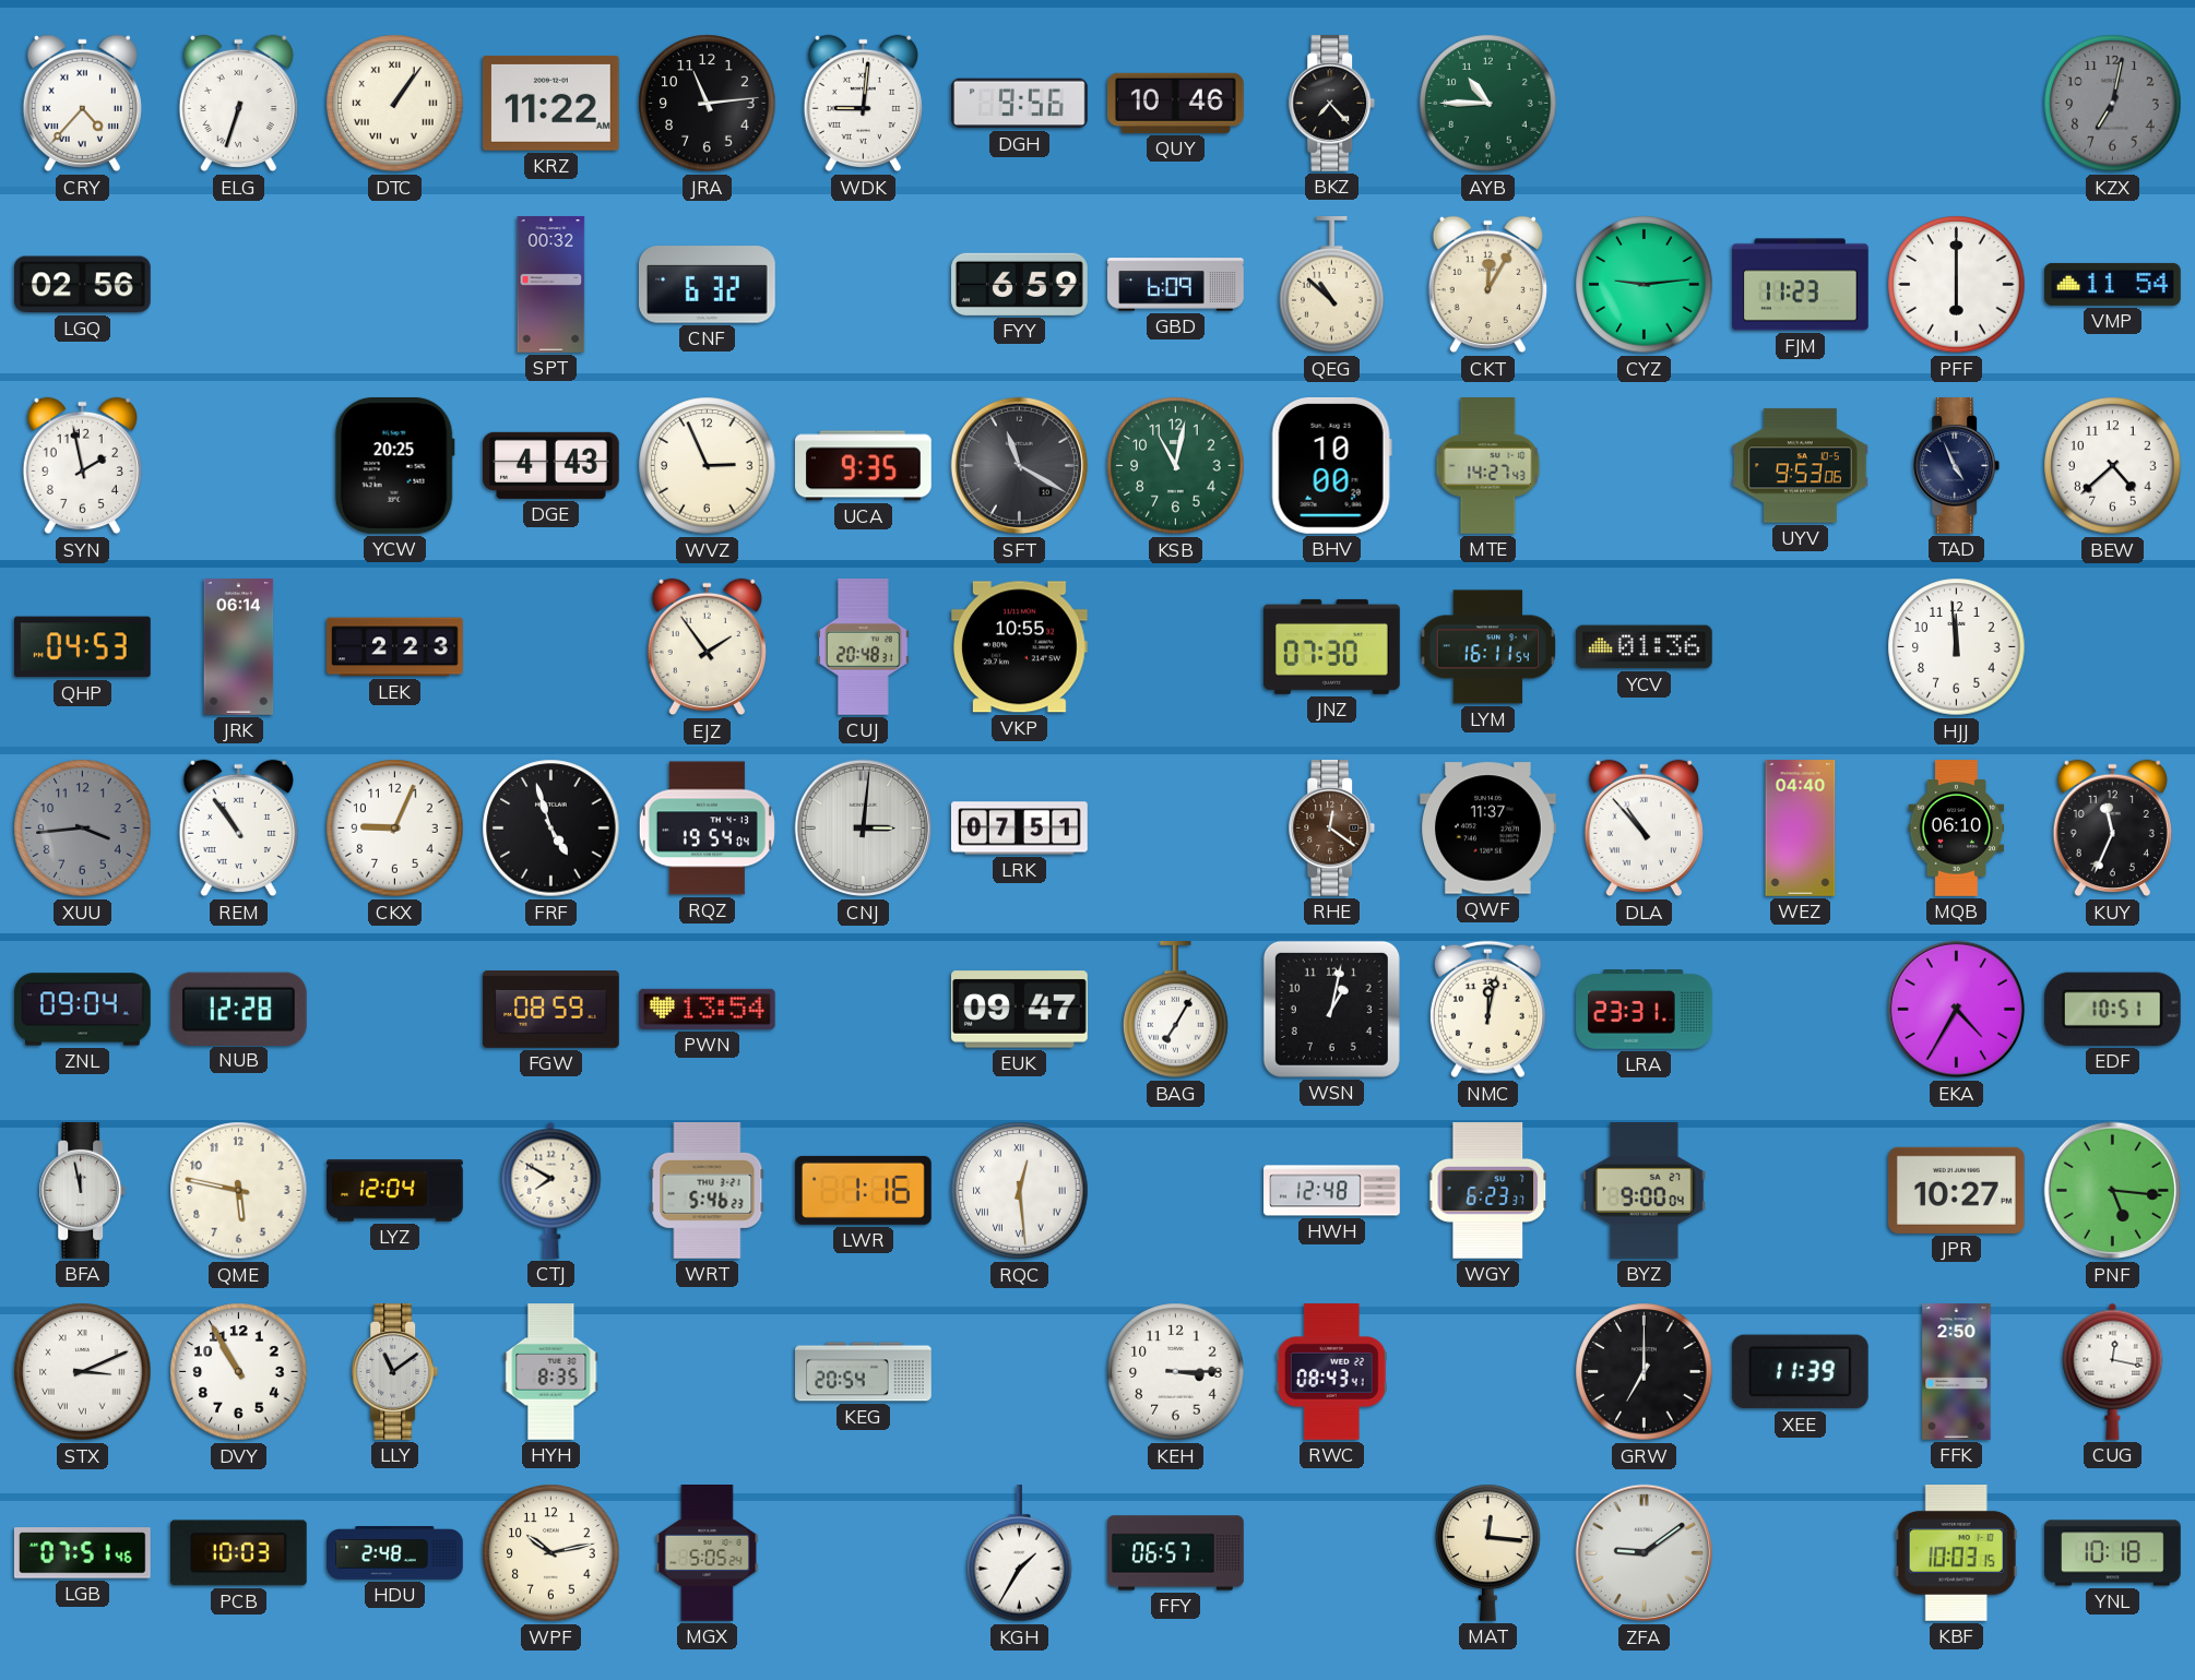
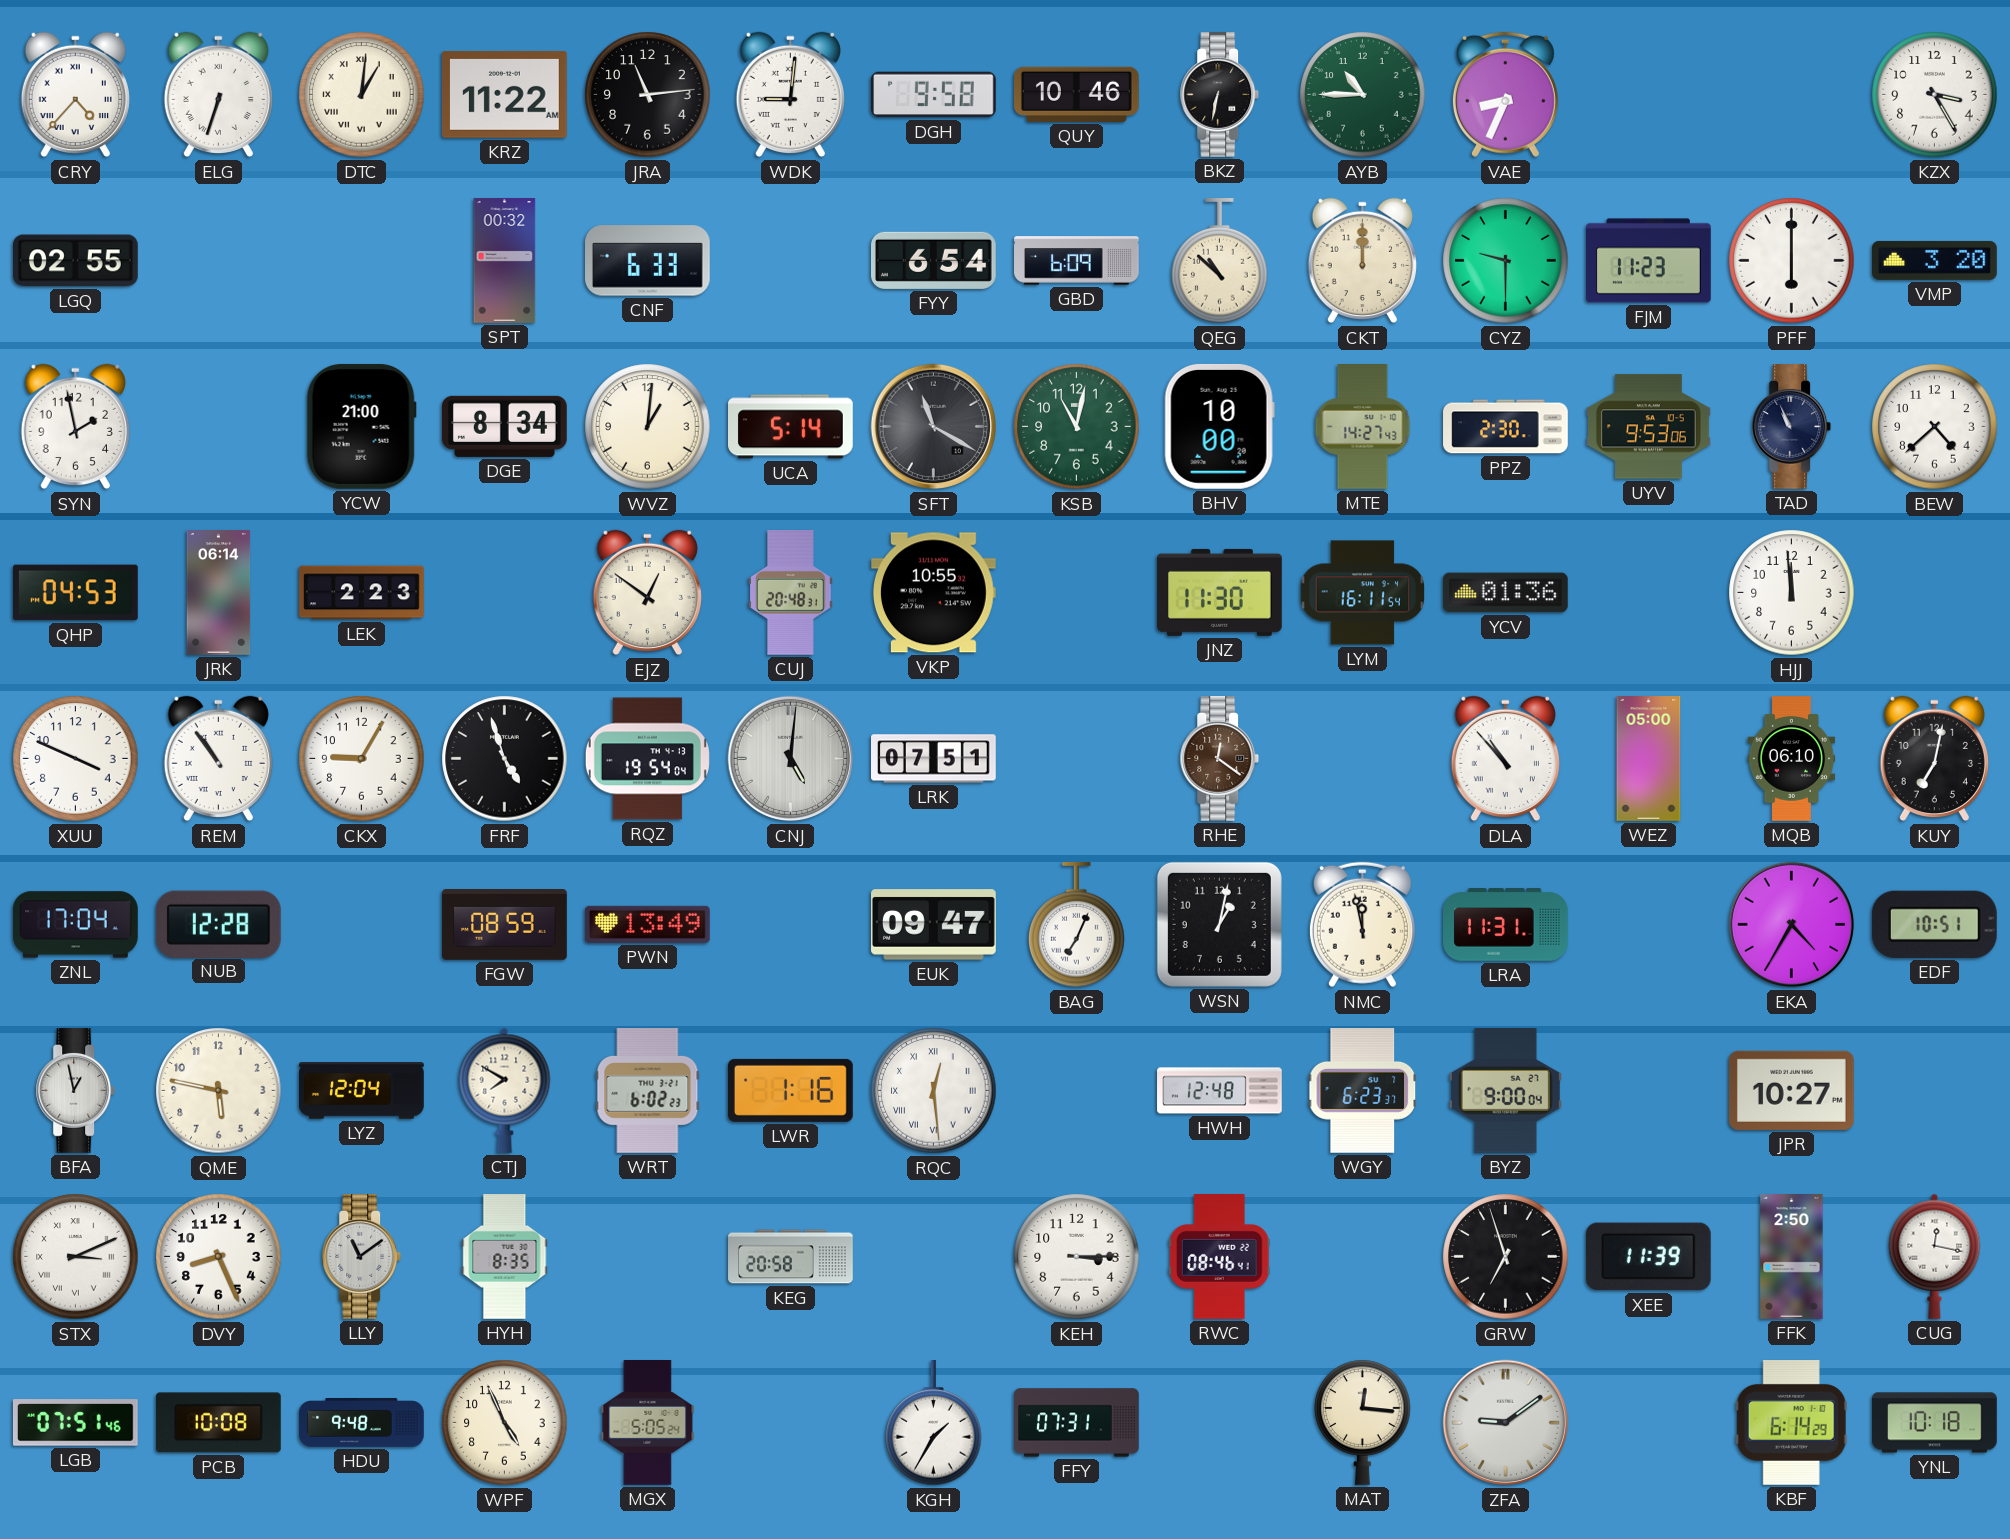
DTC: 1:06 -> 1:01 (362, 95)
DGH: 9:56 -> 9:58 (934, 95)
BKZ: 7:23 -> 6:32 (1220, 95)
VAE: none -> 8:34 (1505, 95)
KZX: 7:02 -> 3:25 (1935, 95)
KZX dial: grey -> white (1935, 95)
LGQ: 02:56 -> 02:55 (76, 261)
CNF: 6:32 -> 6:33 (648, 261)
FYY: 6:59 -> 6:54 (934, 260)
CKT: 12:05 -> 12:00 (1362, 261)
CYZ: 9:14 -> 9:30 (1506, 261)
VMP: 11:54 -> 3:20 (1935, 260)
YCW: 20:25 -> 21:00 (361, 426)
DGE: 4:43 -> 8:34 (504, 426)
WVZ: 2:56 -> 1:01 (648, 427)
UCA: 9:35 -> 5:14 (791, 427)
PPZ: none -> 2:30 (1506, 427)
TAD: 4:56 -> 10:56 (1792, 427)
EJZ: 1:54 -> 12:51 (647, 593)
JNZ: 07:30 -> 11:30 (1220, 592)
XUU: 3:44 -> 3:49 (76, 759)
XUU dial: grey -> white (76, 759)
CKX: 9:04 -> 9:05 (362, 759)
CNJ: 3:01 -> 5:01 (791, 759)
QWF: 11:37 -> none (1488, 829)
WEZ: 04:40 -> 05:00 (1649, 759)
KUY: 11:34 -> 7:02 (1934, 759)
ZNL: 09:04 -> 17:04 (76, 925)
PWN: 13:54 -> 13:49 (647, 924)
BAG: 7:05 -> 7:04 (1077, 926)
NMC: 12:02 -> 11:58 (1362, 925)
LRA: 23:31 -> 11:31 (1506, 925)
BFA: 11:58 -> 12:58 (76, 1091)
WRT: 5:46 -> 6:02 (648, 1091)
PNF: 5:16 -> none (2113, 1191)
DVY: 10:55 -> 8:26 (219, 1257)
KEG: 20:54 -> 20:58 (791, 1257)
RWC: 08:43 -> 08:46 (1219, 1257)
GRW: 7:00 -> 6:57 (1506, 1257)
PCB: 10:03 -> 10:08 (218, 1423)
HDU: 2:48 -> 9:48 (362, 1423)
WPF: 10:13 -> 4:56 (505, 1423)
FFY: 06:57 -> 07:31 (1077, 1423)
KBF: 10:03 -> 6:14 (1791, 1423)
